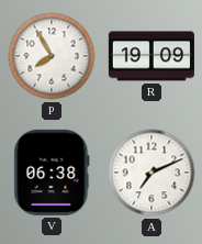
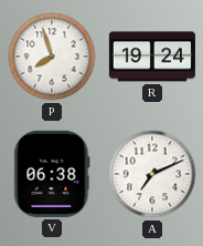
P: 7:55 -> 7:57 (52, 57)
R: 19:09 -> 19:24 (152, 57)
